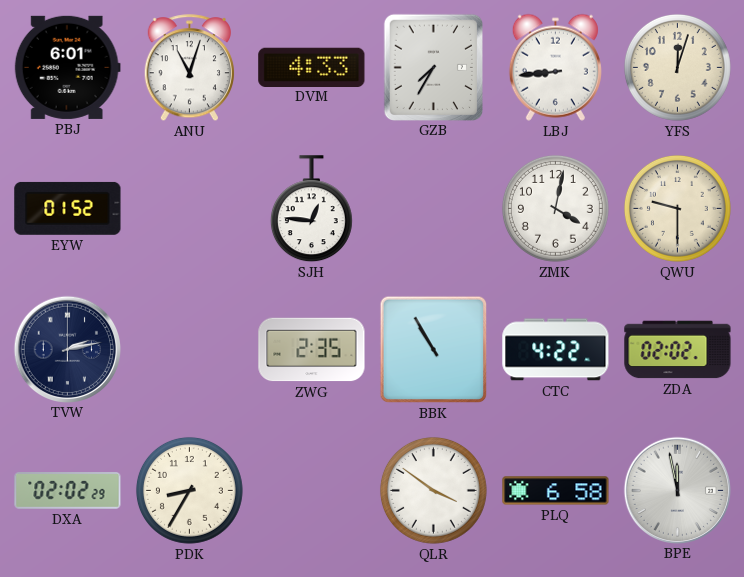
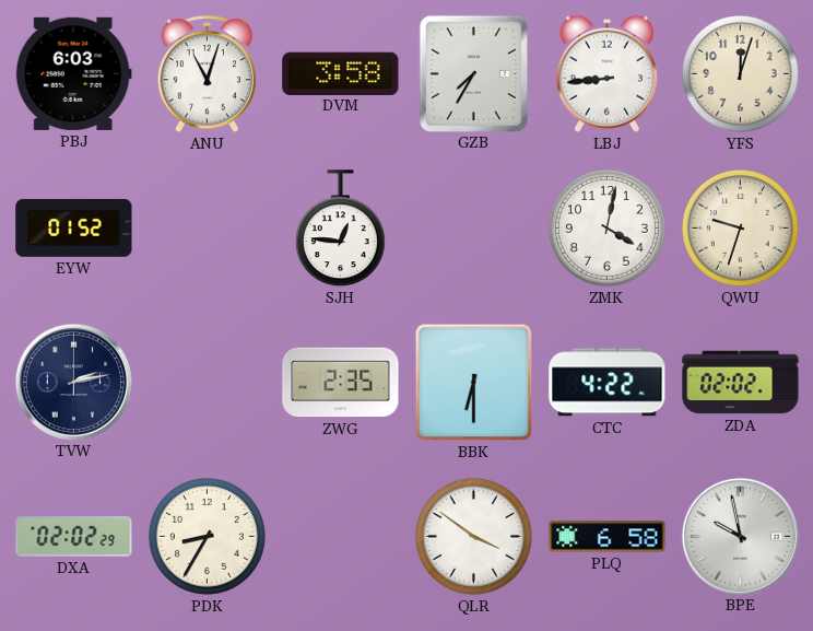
PBJ: 6:01 -> 6:03 (73, 73)
DVM: 4:33 -> 3:58 (341, 73)
QWU: 9:30 -> 9:33 (740, 227)
BBK: 10:55 -> 6:30 (474, 383)
BPE: 11:58 -> 9:58 (740, 536)
